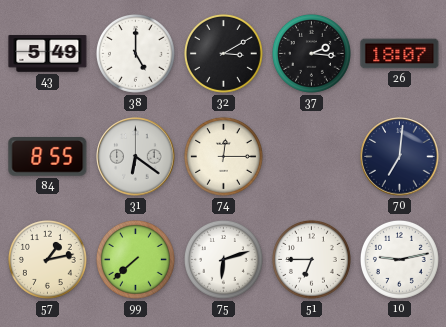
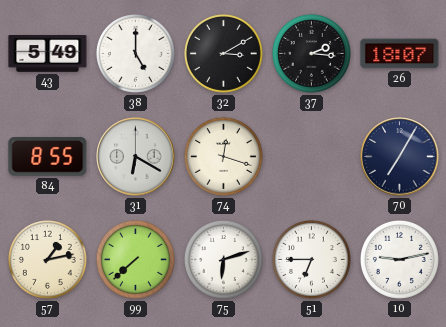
31: 6:21 -> 6:20 (136, 157)
74: 12:15 -> 12:18 (223, 156)
70: 7:01 -> 7:05 (400, 157)
